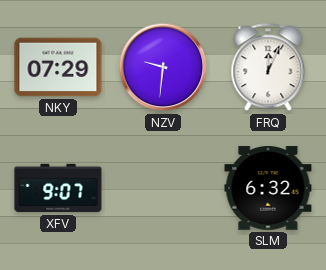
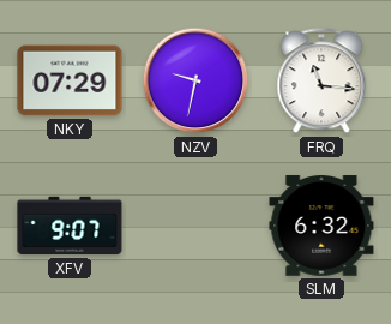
NZV: 9:31 -> 9:32 (195, 80)
FRQ: 12:04 -> 11:16 (321, 82)
